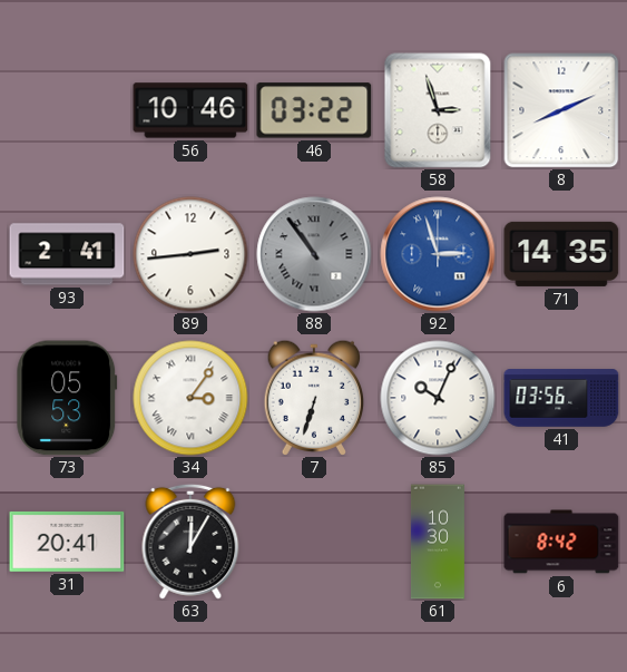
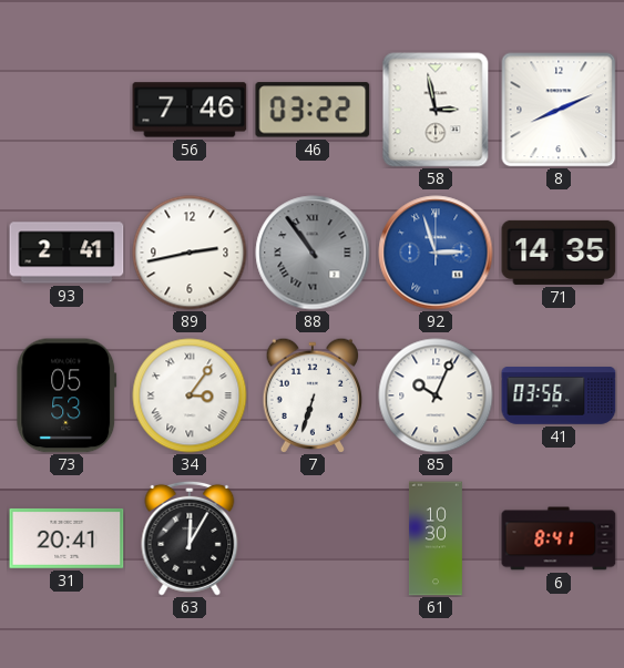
56: 10:46 -> 7:46 (190, 110)
58: 2:57 -> 2:58 (436, 110)
89: 2:44 -> 2:43 (190, 253)
6: 8:42 -> 8:41 (559, 538)
